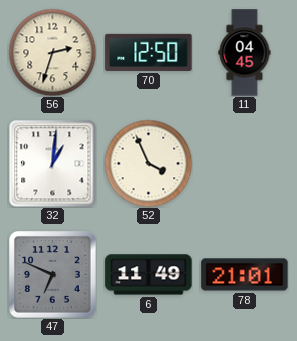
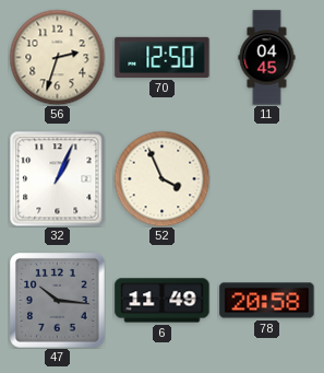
32: 1:01 -> 1:04 (57, 178)
47: 6:49 -> 10:16 (58, 301)
78: 21:01 -> 20:58 (267, 301)
